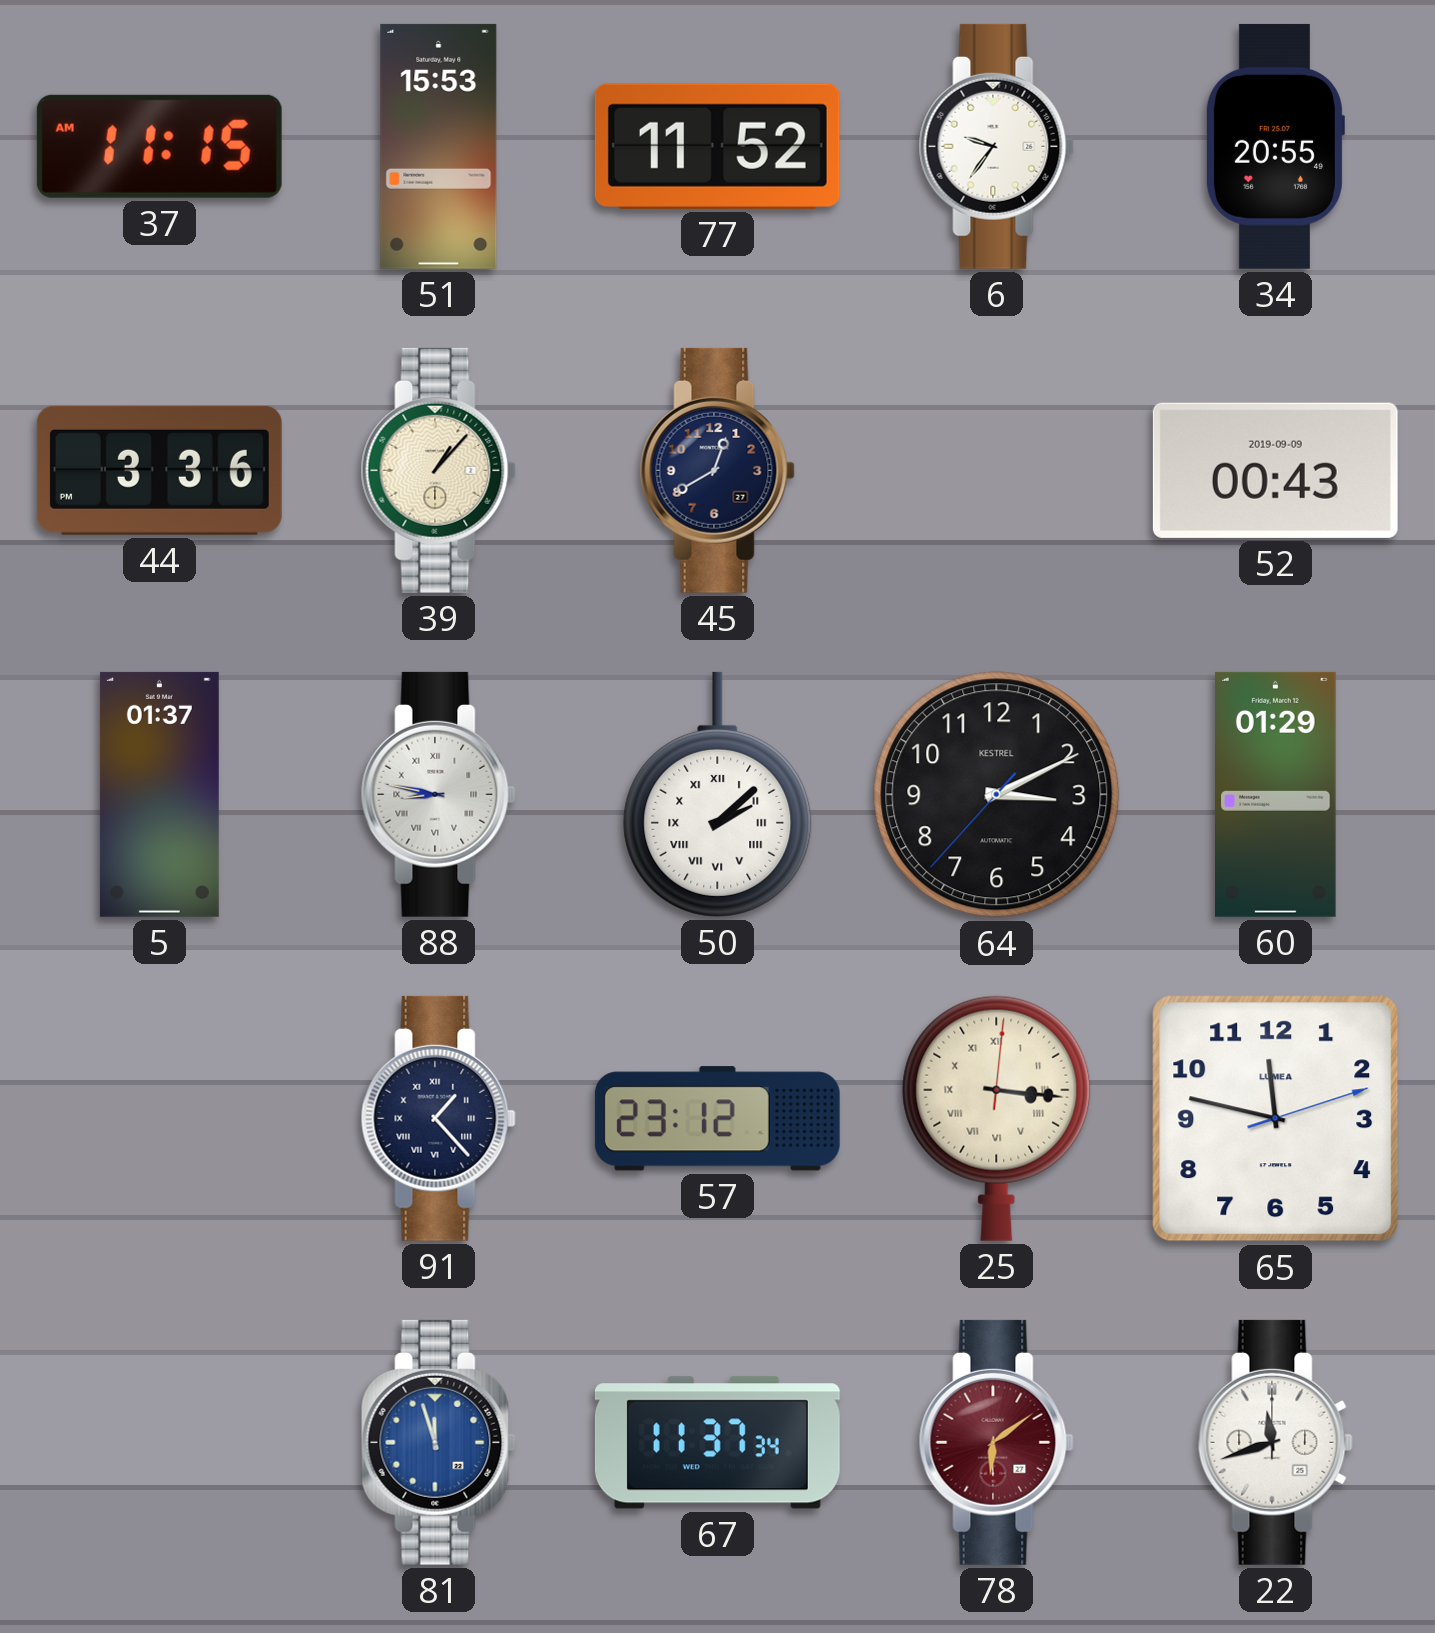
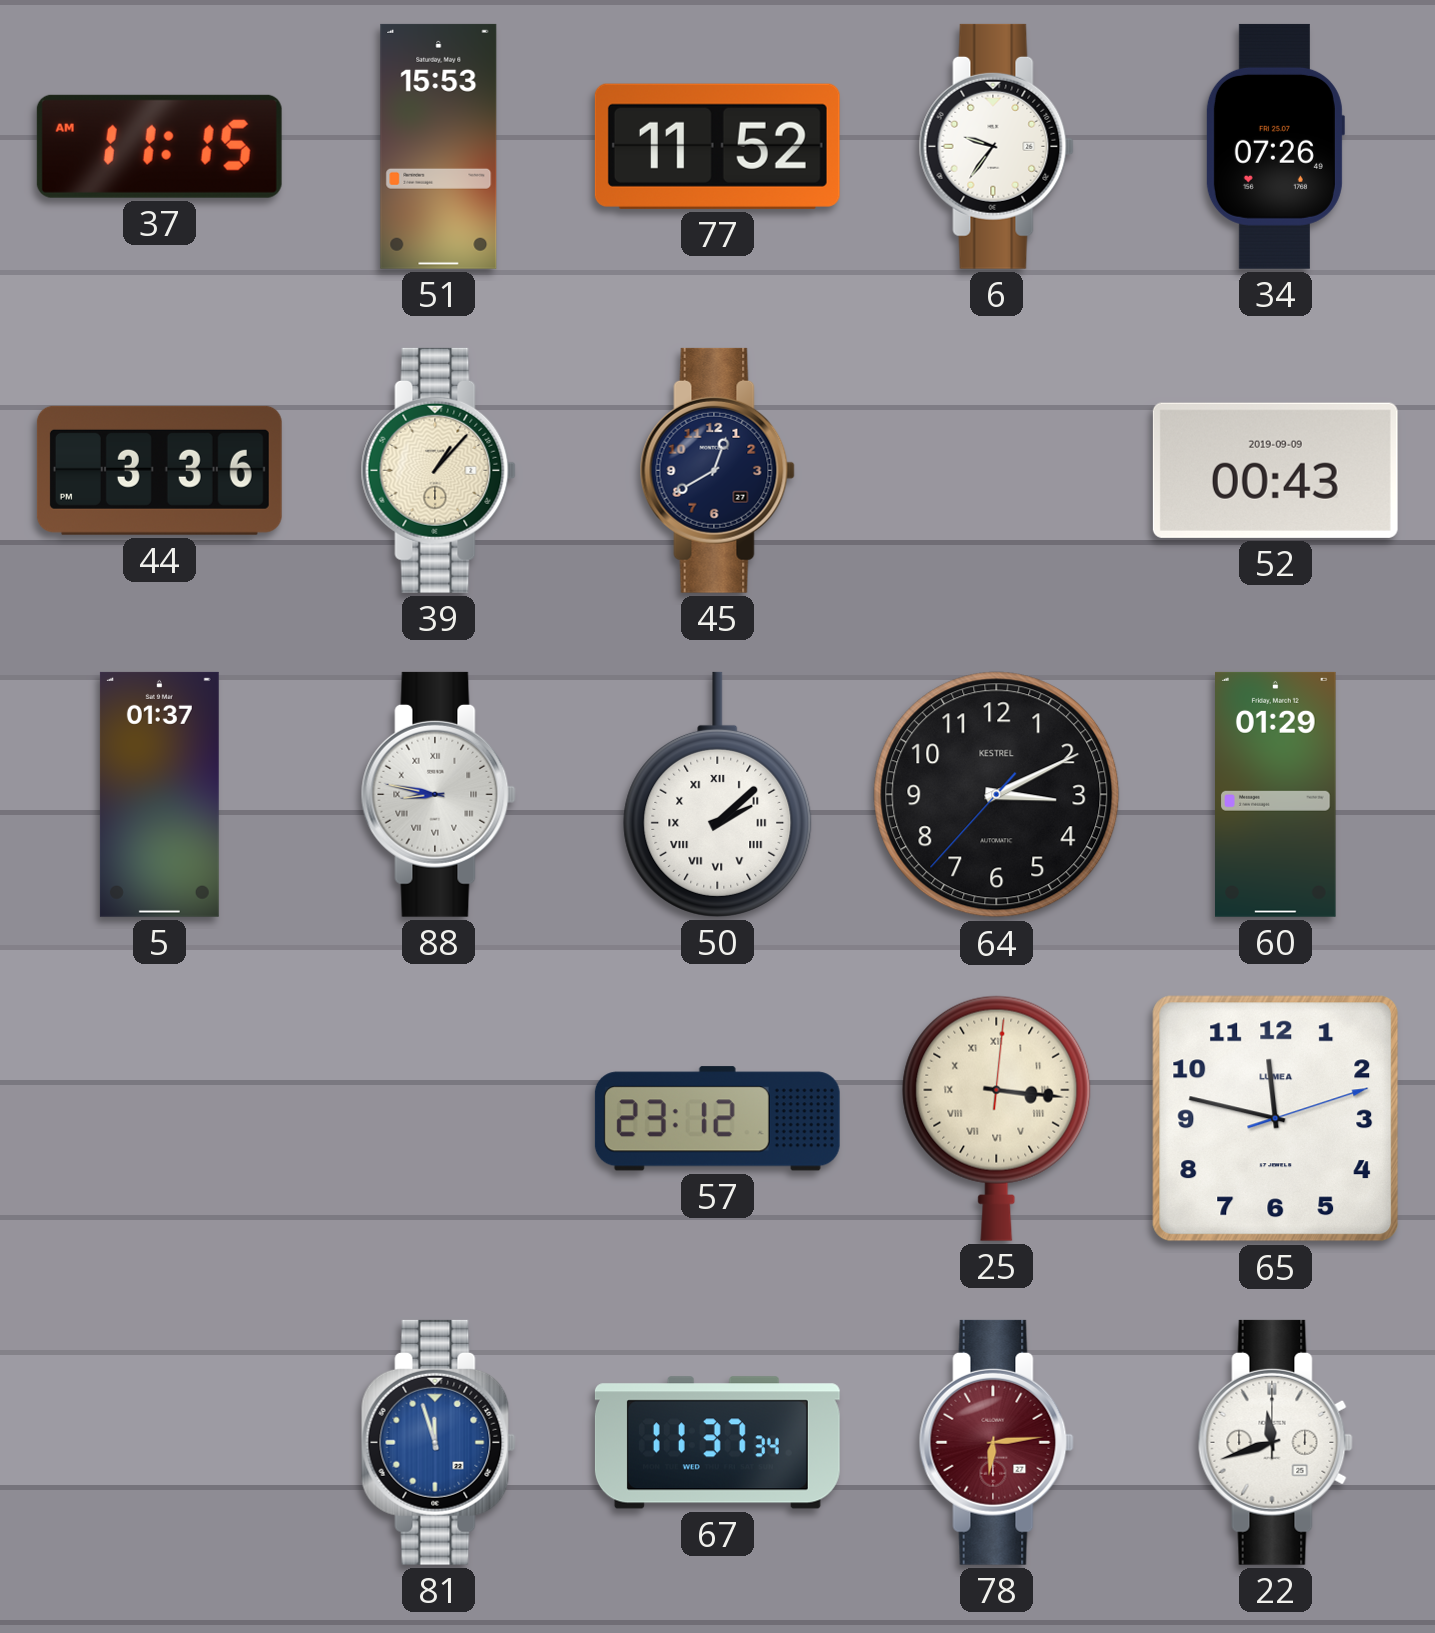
34: 20:55 -> 07:26 (1275, 146)
91: 1:23 -> none (438, 1118)
78: 6:09 -> 6:14 (996, 1442)
